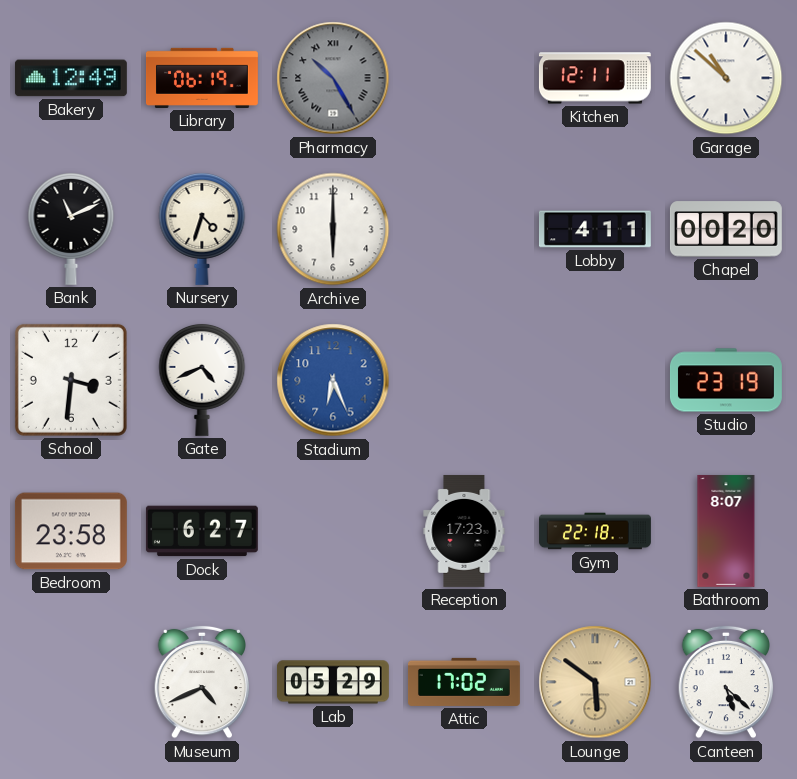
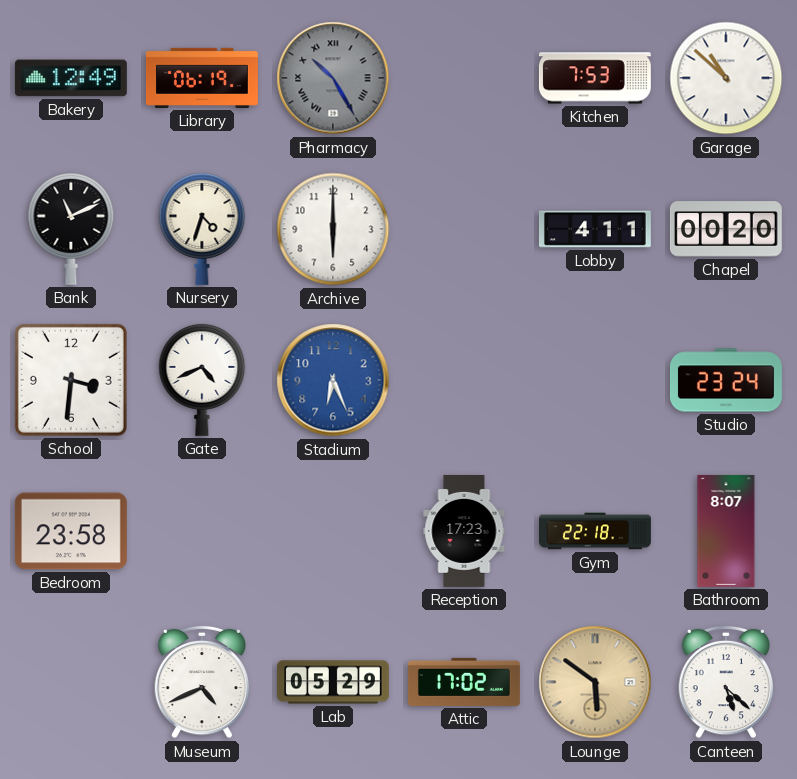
Kitchen: 12:11 -> 7:53 (595, 78)
Studio: 23:19 -> 23:24 (726, 380)
Dock: 6:27 -> none (202, 531)
